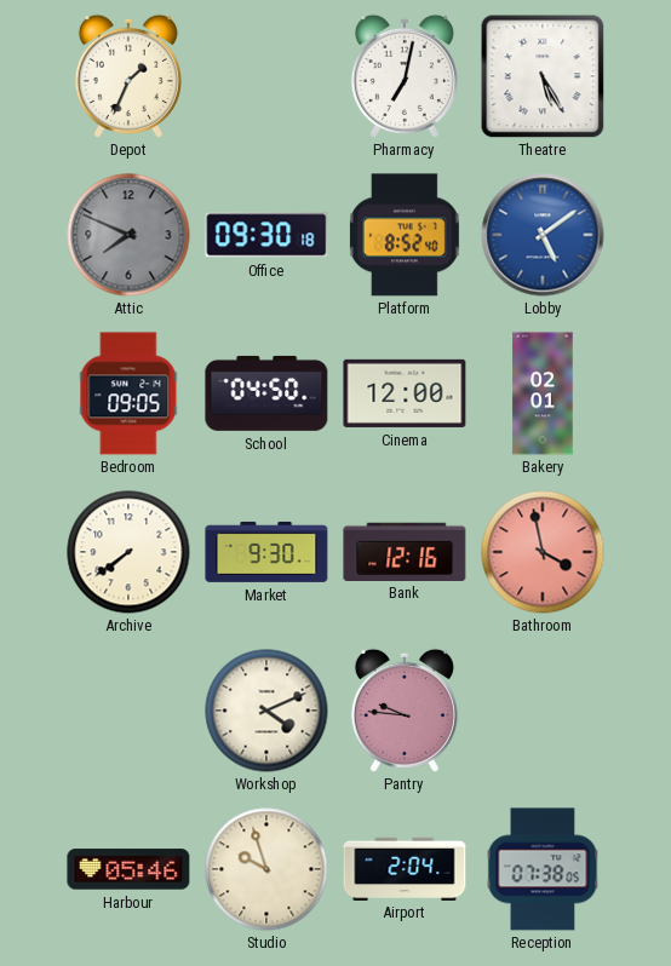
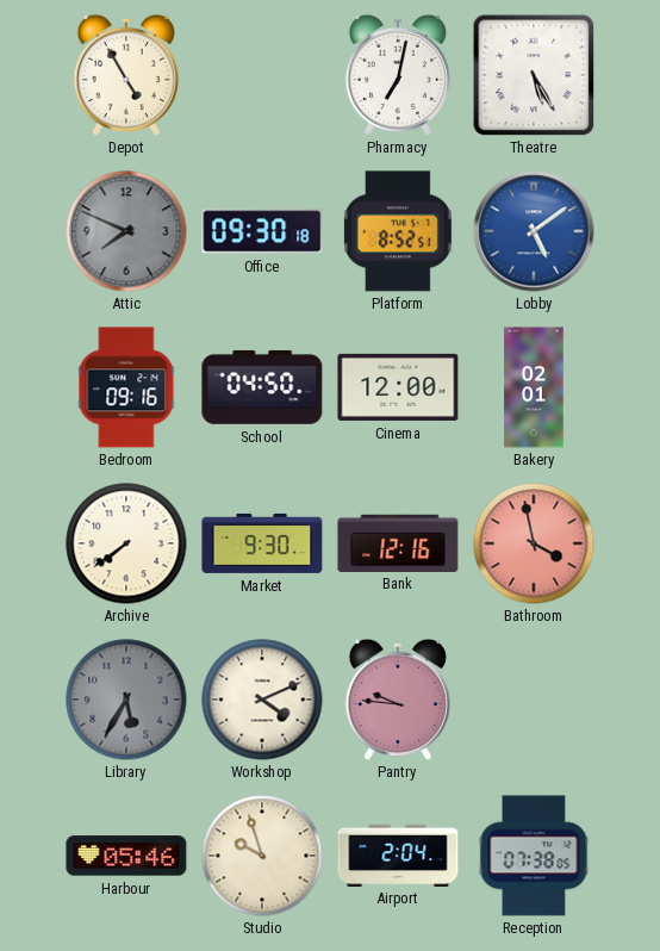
Depot: 1:34 -> 4:55 (126, 75)
Platform: 8:52:40 -> 8:52:51 (398, 231)
Bedroom: 09:05 -> 09:16 (126, 387)
Library: none -> 5:35 (126, 700)
